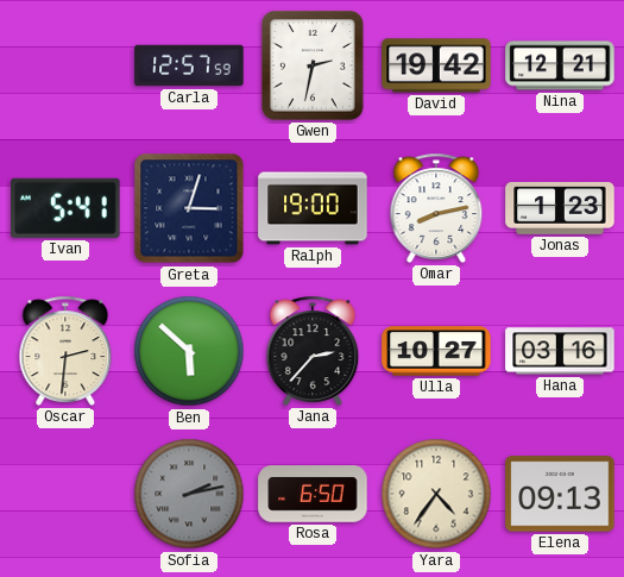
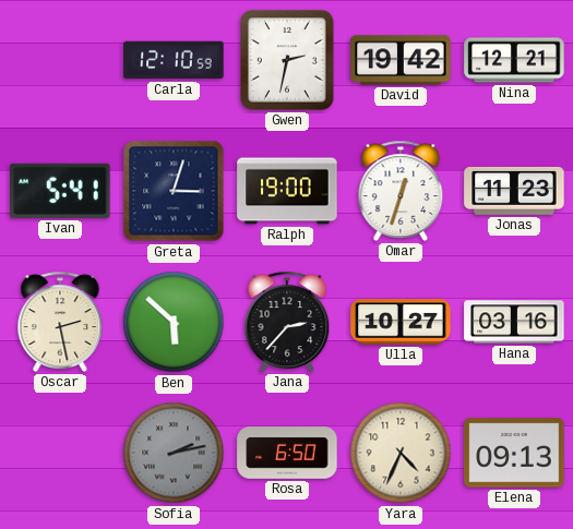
Carla: 12:57 -> 12:10 (174, 60)
Omar: 8:13 -> 12:33 (401, 191)
Jonas: 1:23 -> 11:23 (514, 191)
Oscar: 2:31 -> 2:28 (60, 322)
Yara: 4:36 -> 4:34 (401, 453)
